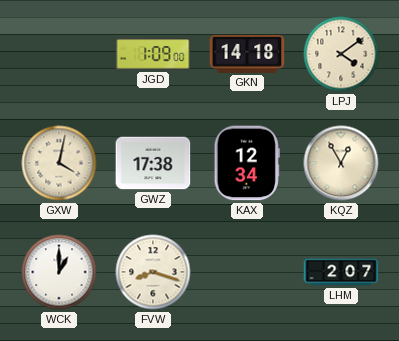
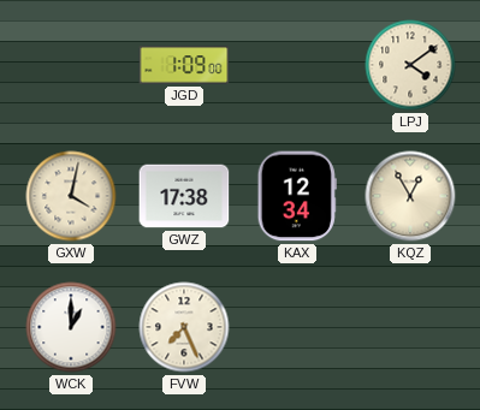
GKN: 14:18 -> none (247, 54)
FVW: 8:18 -> 7:26 (184, 327)
LHM: 2:07 -> none (341, 272)
